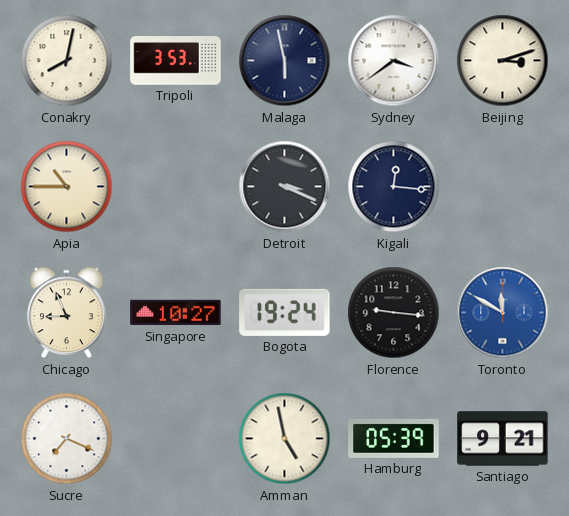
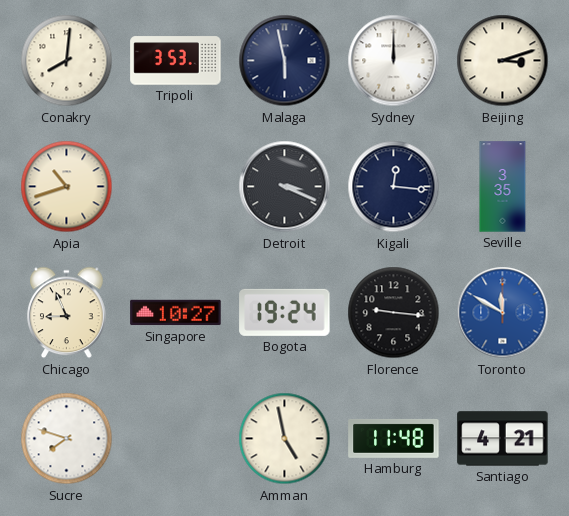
Conakry: 8:02 -> 8:01 (67, 61)
Sydney: 3:39 -> 12:00 (394, 61)
Apia: 10:45 -> 10:42 (67, 187)
Seville: none -> 3:35 (503, 187)
Sucre: 7:19 -> 7:48 (67, 439)
Hamburg: 05:39 -> 11:48 (394, 438)
Santiago: 9:21 -> 4:21 (503, 439)
